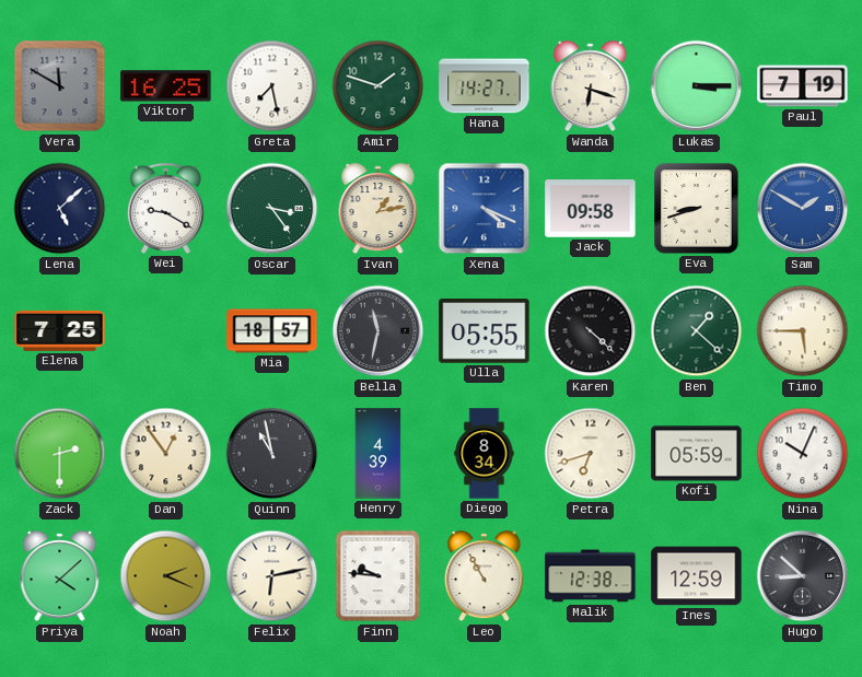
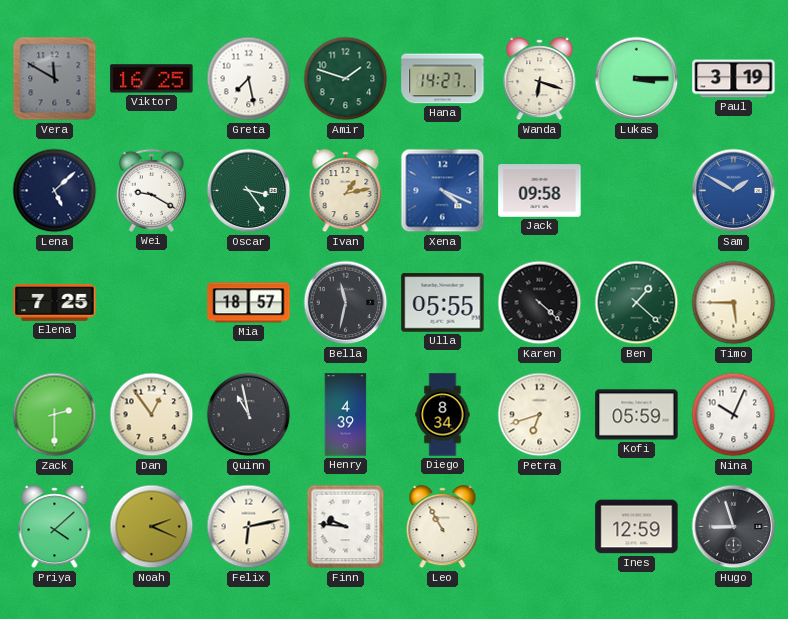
Paul: 7:19 -> 3:19 (734, 79)
Eva: 8:42 -> none (697, 209)
Malik: 12:38 -> none (591, 576)
Hugo: 8:52 -> 8:57 (734, 527)
